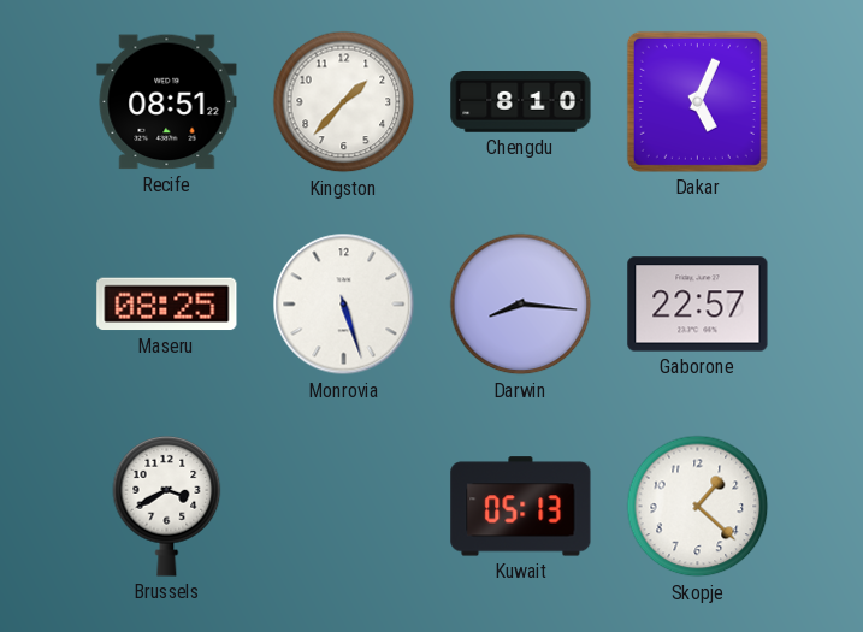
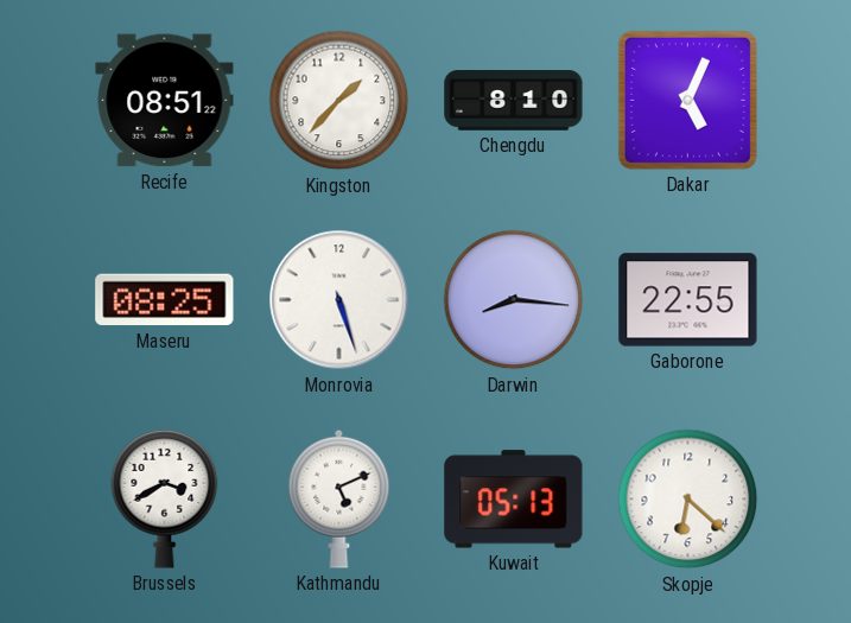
Gaborone: 22:57 -> 22:55 (688, 300)
Kathmandu: none -> 5:11 (339, 498)
Skopje: 1:22 -> 6:22 (688, 500)
